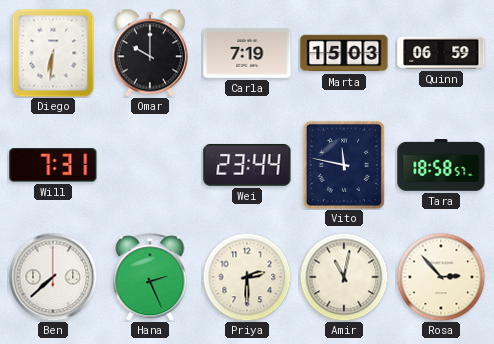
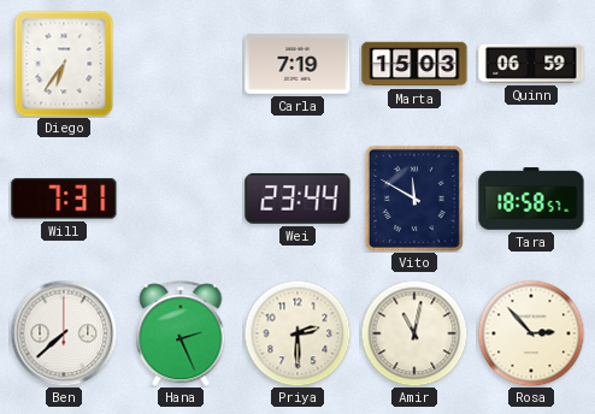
Diego: 6:31 -> 6:36 (64, 64)
Omar: 10:00 -> none (149, 53)
Vito: 11:47 -> 11:50 (414, 199)
